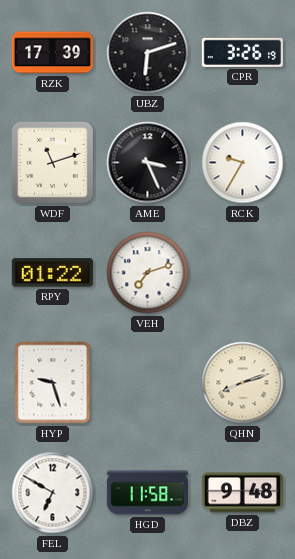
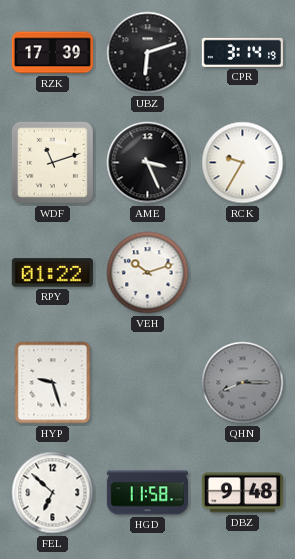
CPR: 3:26 -> 3:14 (242, 52)
VEH: 7:12 -> 10:12 (148, 273)
QHN: 8:12 -> 8:15 (243, 383)
QHN dial: cream -> grey (243, 383)
FEL: 6:50 -> 6:52 (53, 493)
